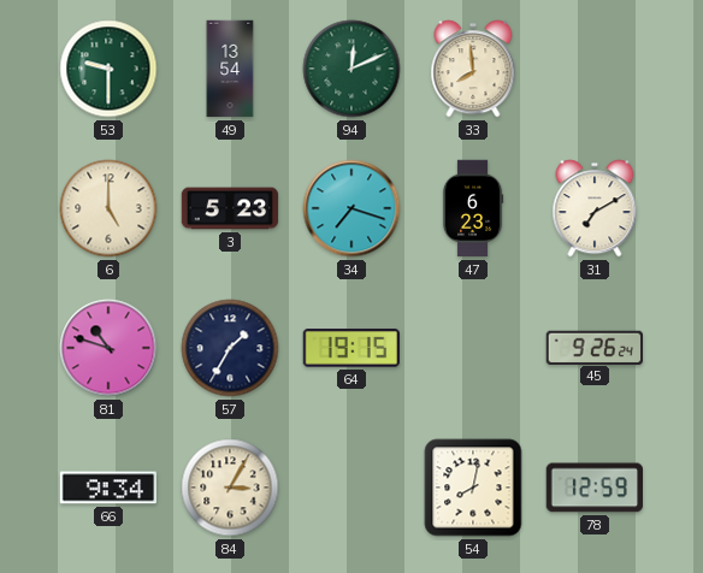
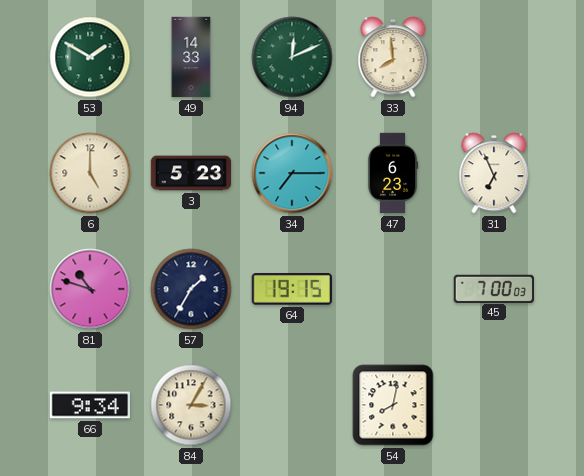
53: 9:30 -> 1:50 (90, 57)
49: 13:54 -> 14:33 (191, 57)
34: 7:18 -> 7:15 (292, 173)
31: 7:10 -> 6:56 (494, 173)
45: 9:26 -> 7:00 (493, 288)
78: 12:59 -> none (593, 488)
